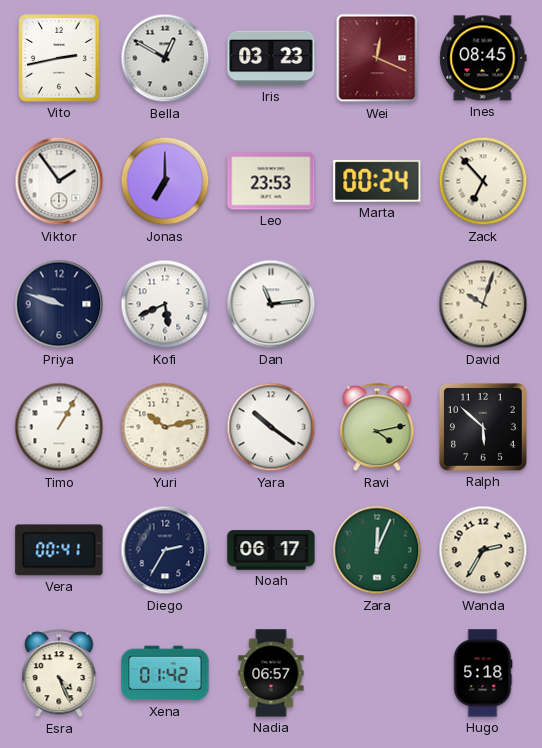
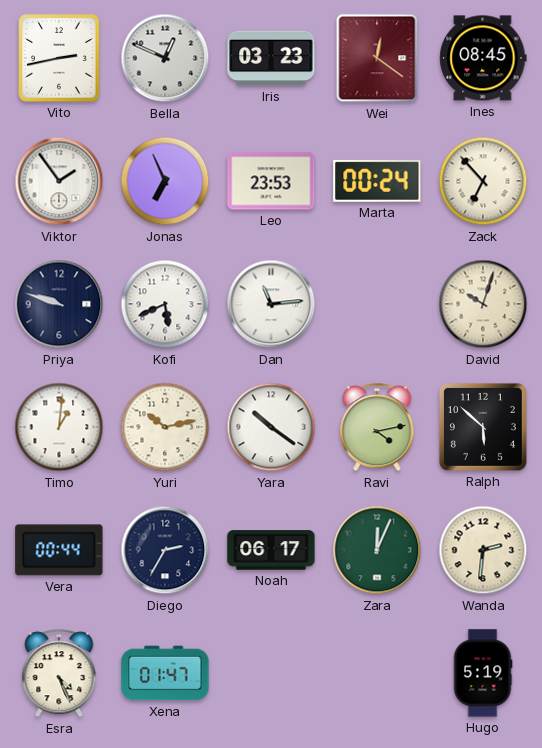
Bella: 12:50 -> 12:49 (165, 58)
Wei: 12:19 -> 12:21 (377, 58)
Jonas: 7:00 -> 6:56 (165, 181)
Timo: 1:05 -> 1:01 (59, 427)
Vera: 00:41 -> 00:44 (59, 550)
Wanda: 2:35 -> 2:31 (483, 550)
Xena: 01:42 -> 01:47 (165, 673)
Nadia: 06:57 -> none (271, 673)
Hugo: 5:18 -> 5:19 (483, 673)
